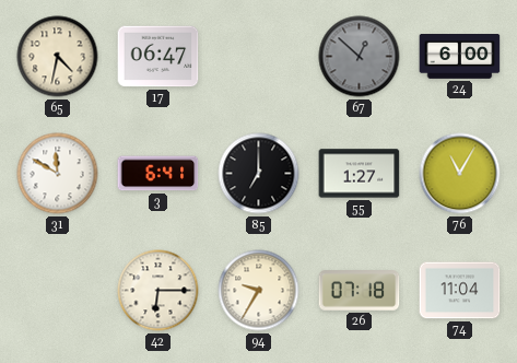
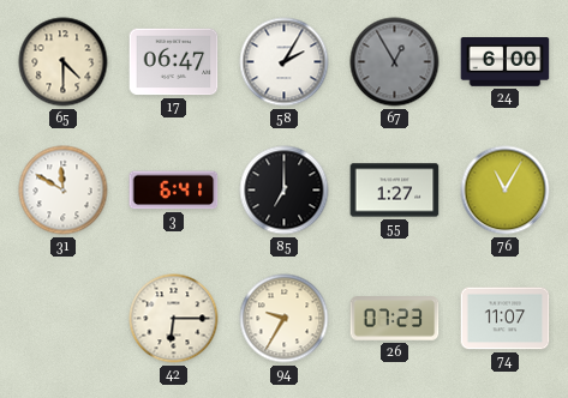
65: 4:32 -> 4:30 (64, 62)
58: none -> 2:05 (285, 62)
67: 12:52 -> 12:55 (395, 62)
26: 07:18 -> 07:23 (395, 319)
74: 11:04 -> 11:07 (506, 319)
